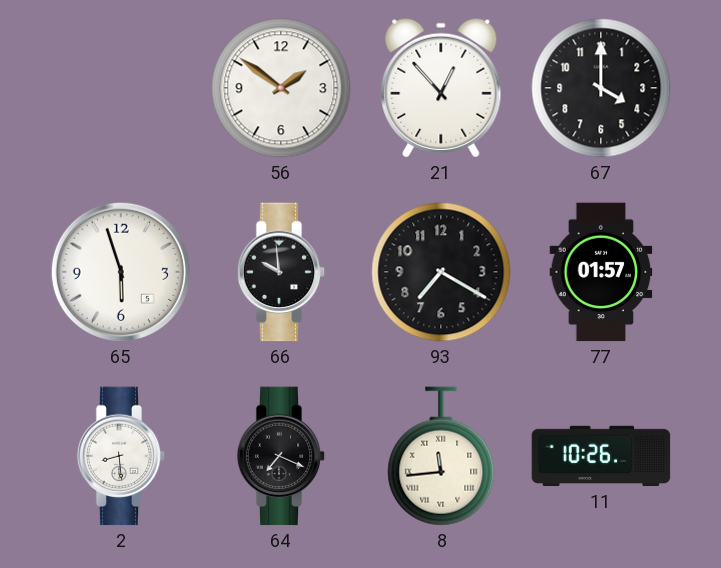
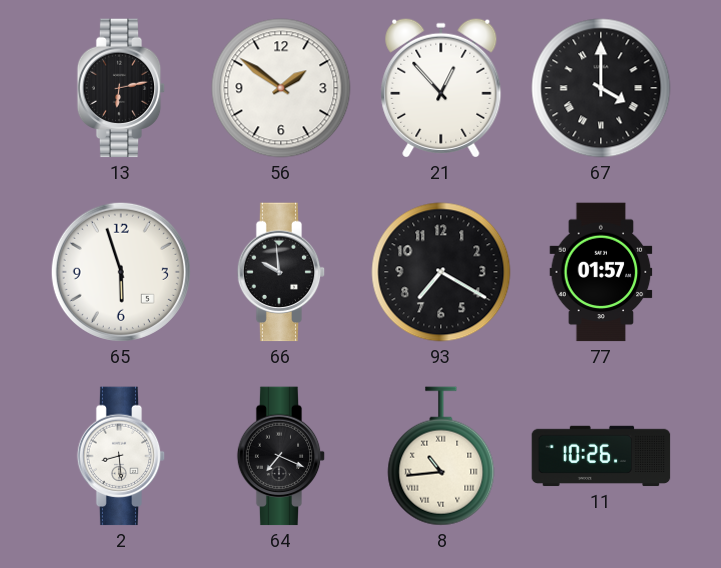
13: none -> 6:13 (121, 88)
67 numerals: Arabic -> Roman (601, 88)
8: 11:44 -> 10:44 (441, 456)
